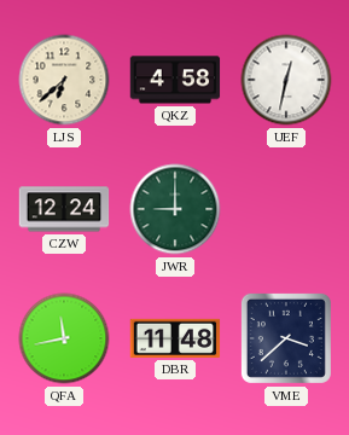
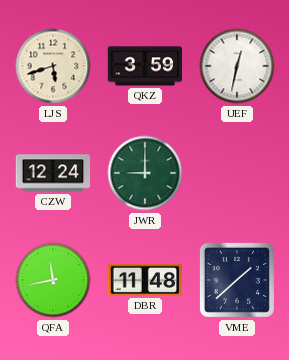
LJS: 6:38 -> 5:42 (53, 66)
QKZ: 4:58 -> 3:59 (145, 66)
VME: 3:38 -> 1:38 (237, 280)
